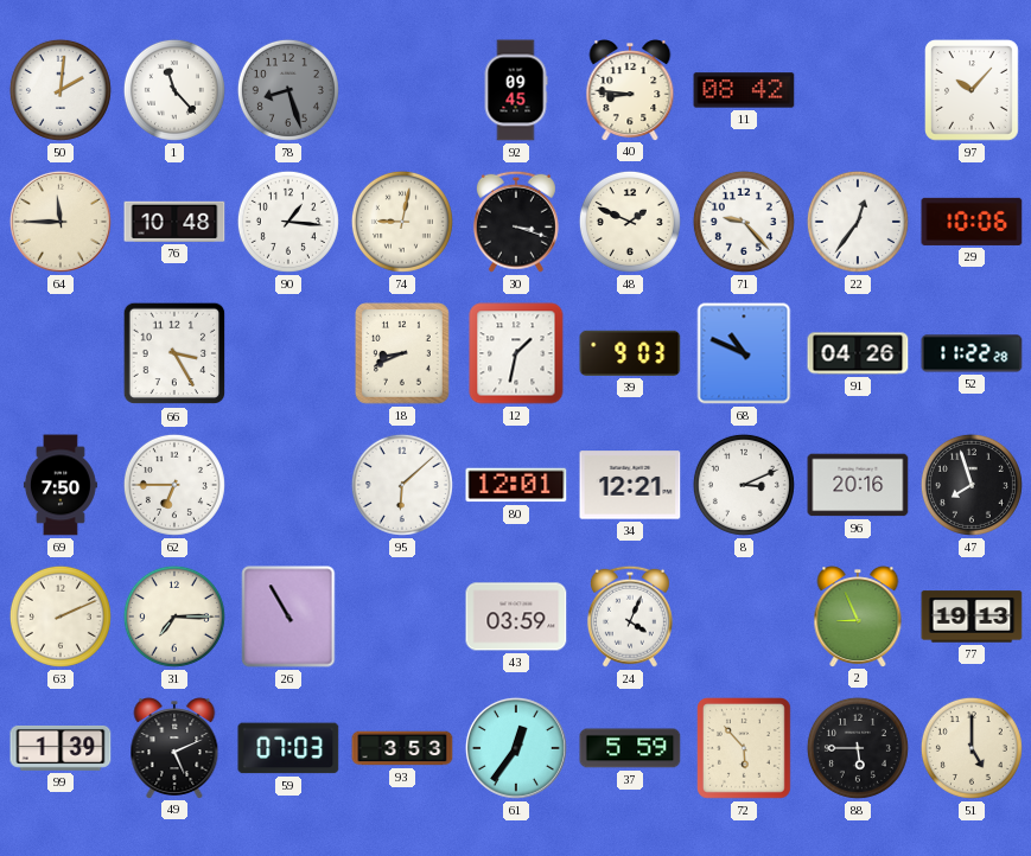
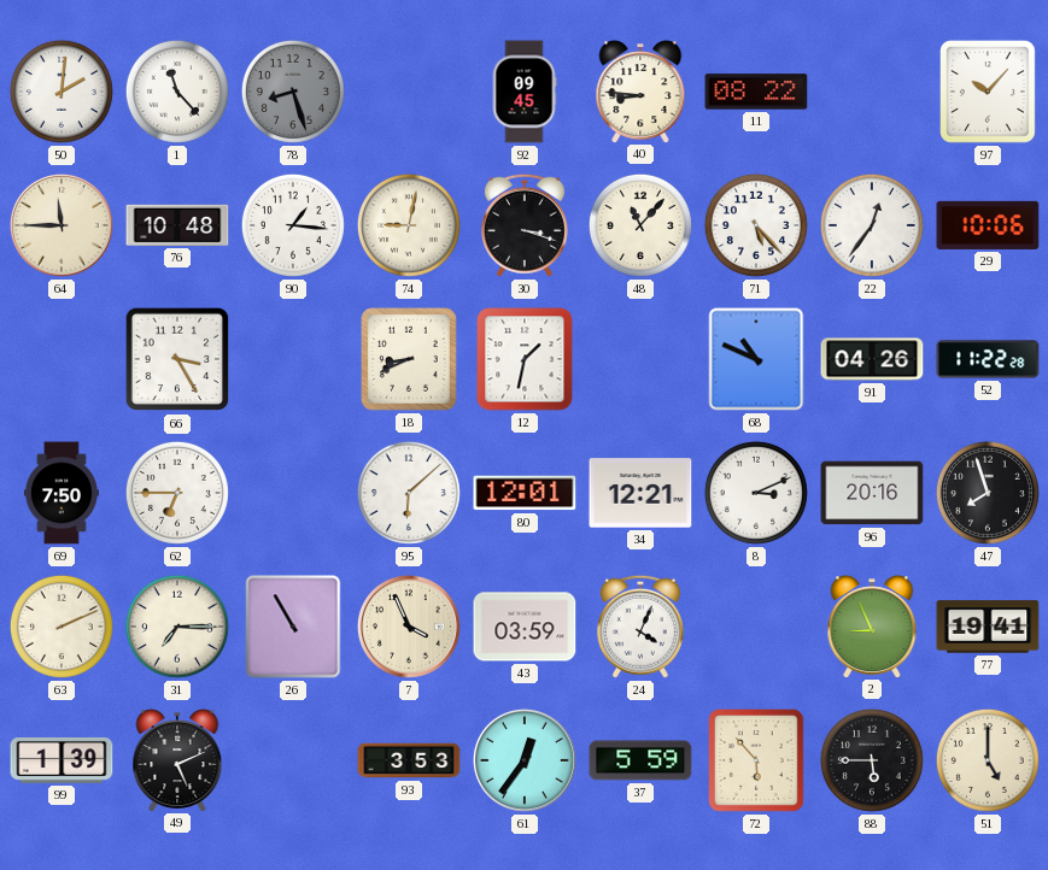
11: 08:42 -> 08:22 (756, 92)
48: 1:49 -> 11:07 (640, 225)
71: 9:23 -> 5:23 (756, 225)
39: 9:03 -> none (630, 353)
7: none -> 3:56 (409, 627)
77: 19:13 -> 19:41 (988, 627)
59: 07:03 -> none (288, 748)
